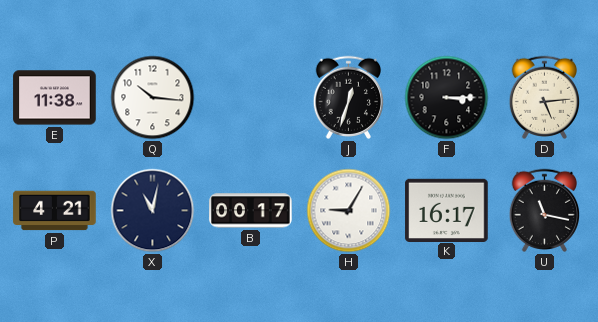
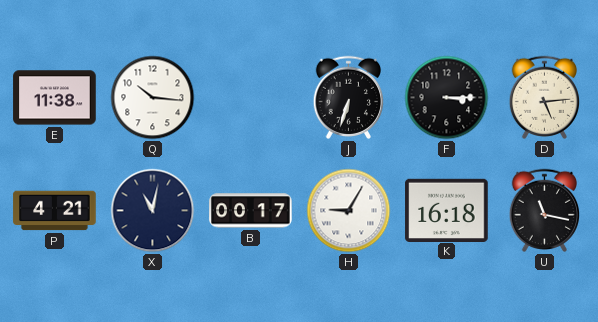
J: 12:33 -> 6:33 (348, 97)
K: 16:17 -> 16:18 (447, 210)
